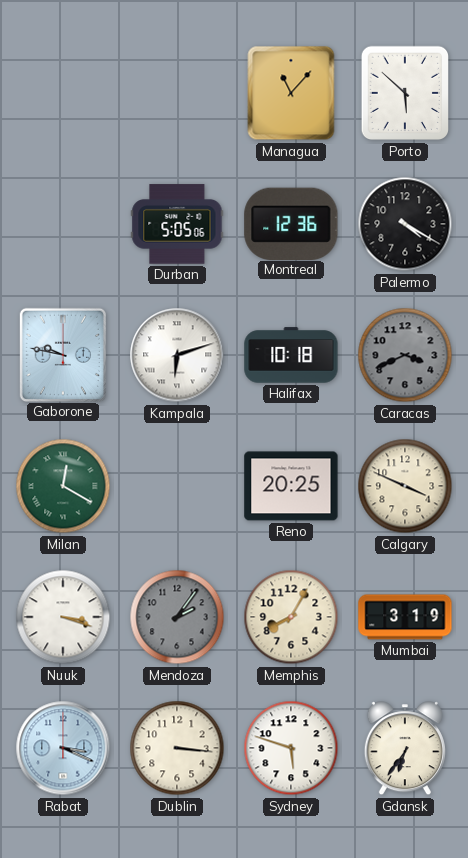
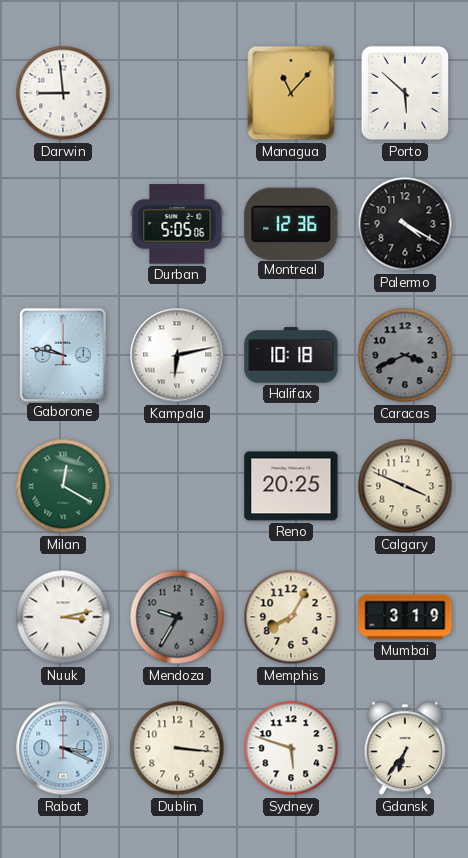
Darwin: none -> 8:59 (63, 93)
Kampala: 6:12 -> 6:13 (177, 355)
Nuuk: 3:18 -> 3:13 (63, 617)
Mendoza: 2:06 -> 9:35 (177, 617)
